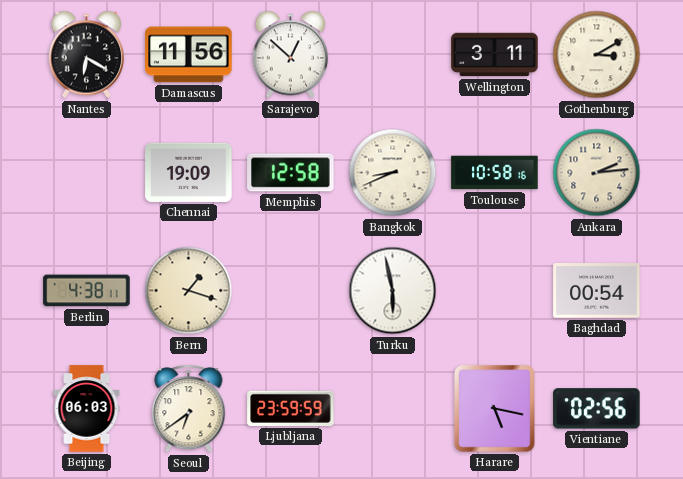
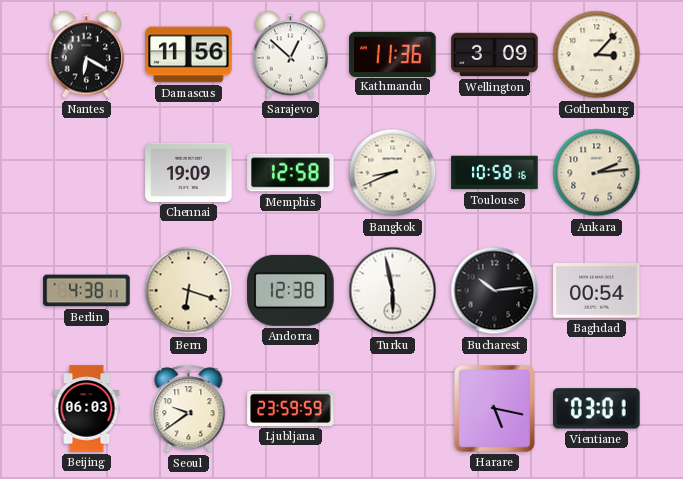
Kathmandu: none -> 11:36 (393, 54)
Wellington: 3:11 -> 3:09 (495, 55)
Gothenburg: 3:10 -> 3:07 (597, 55)
Bern: 1:18 -> 6:18 (189, 291)
Andorra: none -> 12:38 (291, 290)
Bucharest: none -> 10:14 (495, 291)
Seoul: 6:39 -> 9:39 (189, 409)
Vientiane: 02:56 -> 03:01 (597, 409)
